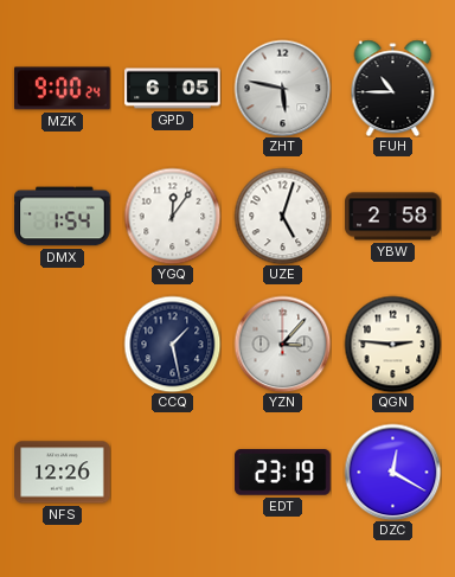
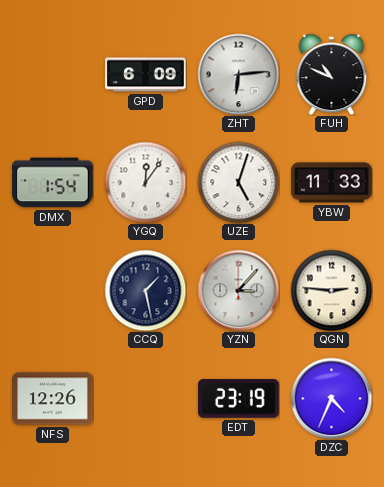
MZK: 9:00 -> none (63, 89)
GPD: 6:05 -> 6:09 (146, 75)
ZHT: 5:47 -> 6:14 (238, 74)
FUH: 10:45 -> 10:49 (332, 74)
YBW: 2:58 -> 11:33 (332, 183)
DZC: 12:20 -> 4:34 (331, 398)
